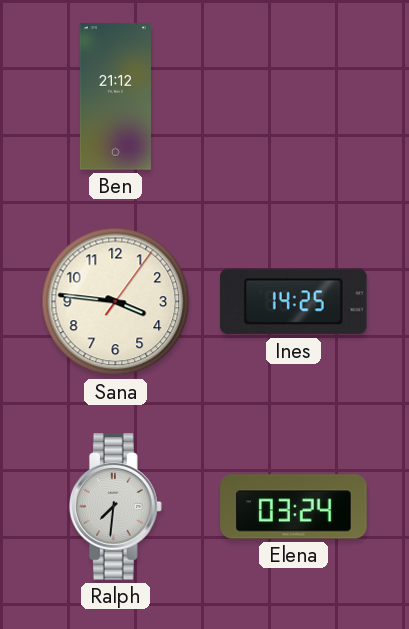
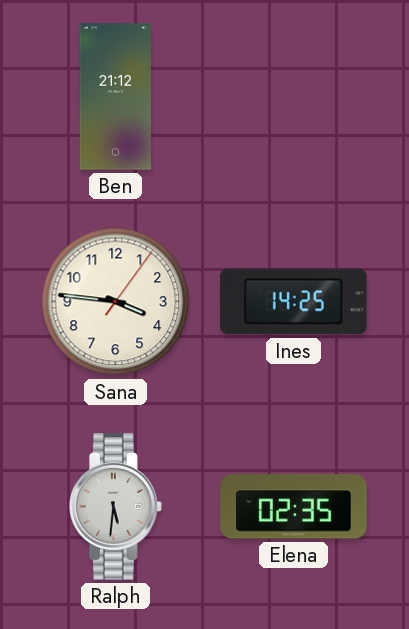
Ralph: 7:31 -> 5:31 (115, 507)
Elena: 03:24 -> 02:35 (294, 507)
